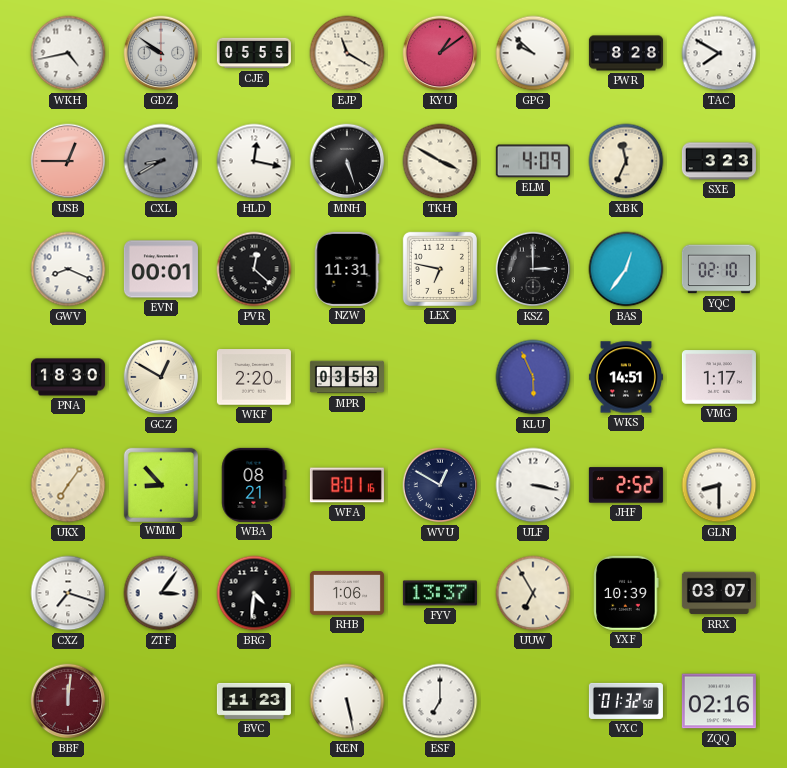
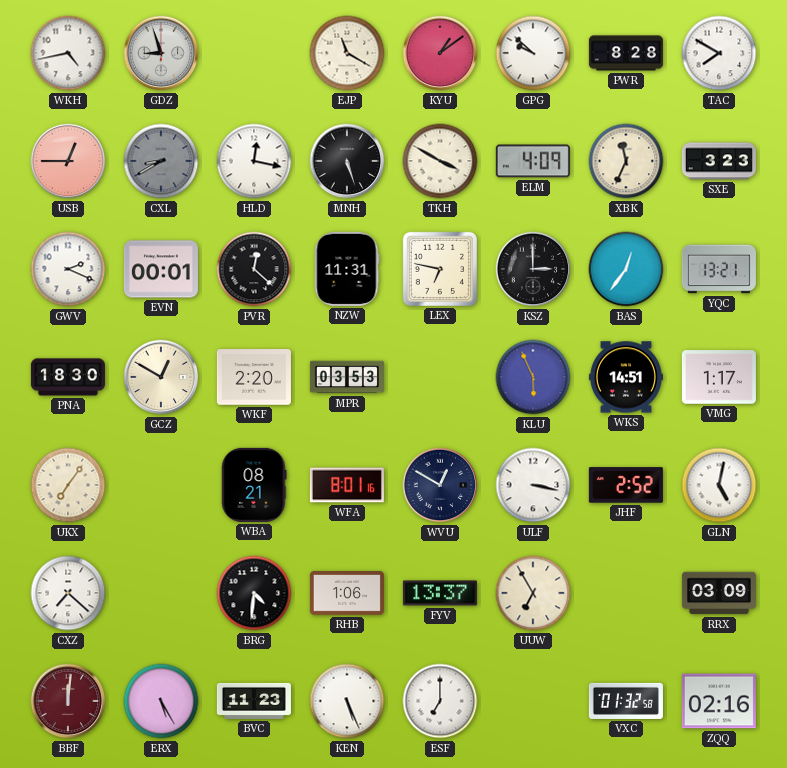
GDZ: 9:51 -> 8:57 (161, 53)
CJE: 05:55 -> none (254, 53)
GWV: 8:19 -> 2:19 (68, 269)
YQC: 02:10 -> 13:21 (719, 269)
WMM: 8:53 -> none (160, 484)
GLN: 8:30 -> 5:02 (719, 485)
CXZ: 7:18 -> 7:22 (68, 593)
ZTF: 3:06 -> none (161, 593)
YXF: 10:39 -> none (626, 593)
RRX: 03:07 -> 03:09 (719, 593)
ERX: none -> 5:25 (161, 701)
KEN: 5:28 -> 5:26 (347, 701)
